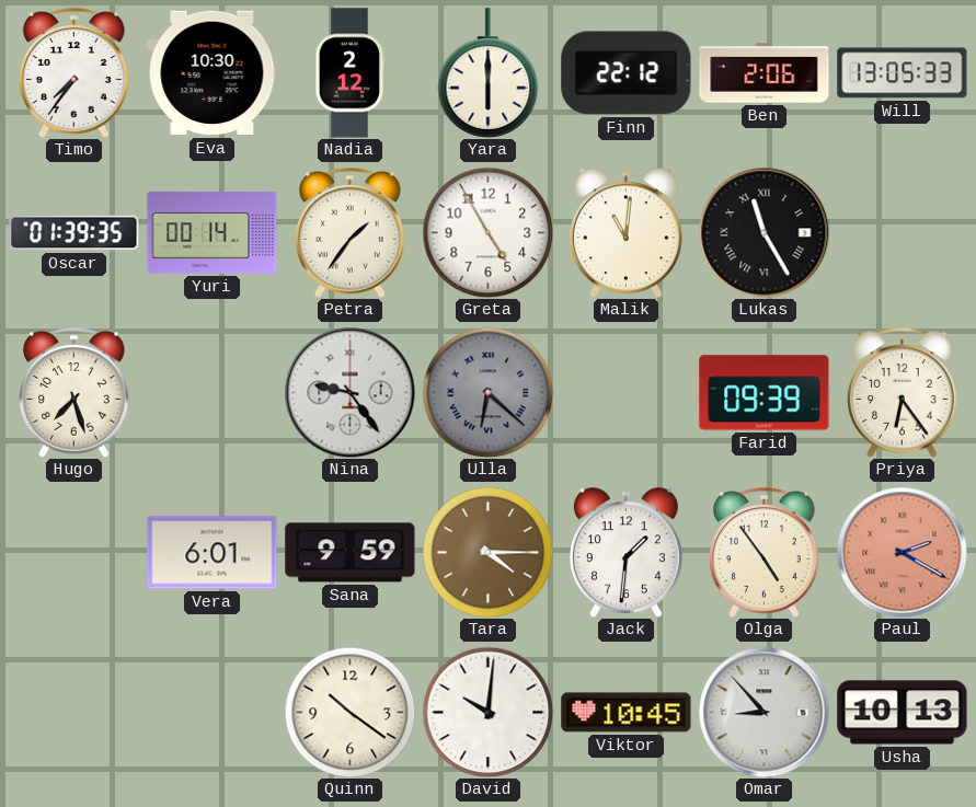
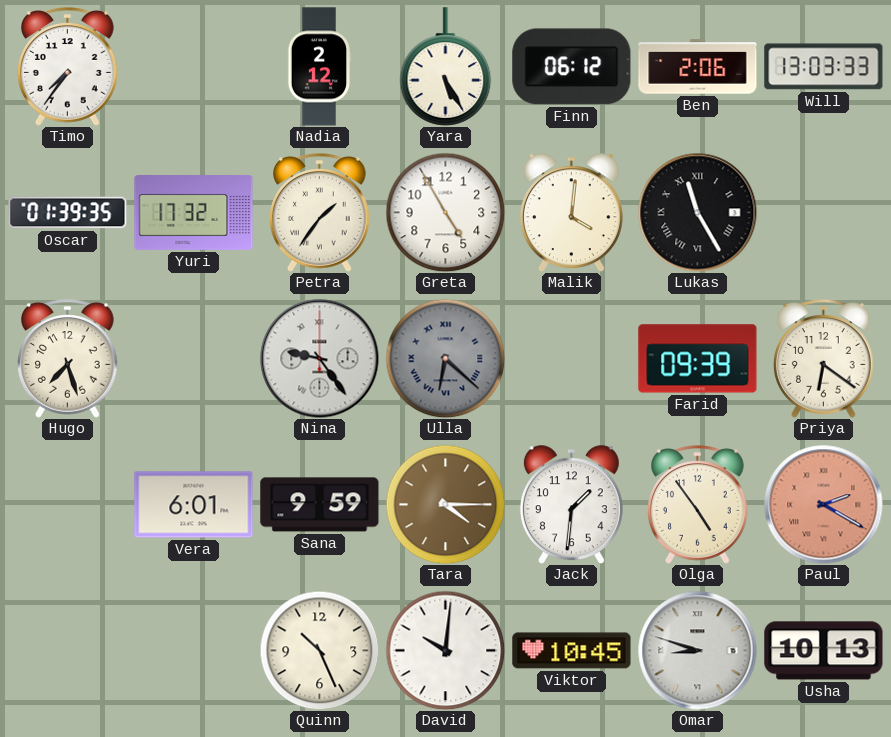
Eva: 10:30 -> none (213, 73)
Yara: 6:00 -> 5:25 (446, 67)
Finn: 22:12 -> 06:12 (572, 67)
Will: 13:05 -> 13:03 (824, 67)
Yuri: 00:14 -> 17:32 (194, 213)
Malik: 11:01 -> 4:01 (571, 213)
Priya: 6:24 -> 6:21 (824, 359)
Quinn: 10:21 -> 10:26 (319, 650)
Omar: 8:53 -> 8:48 (698, 651)
